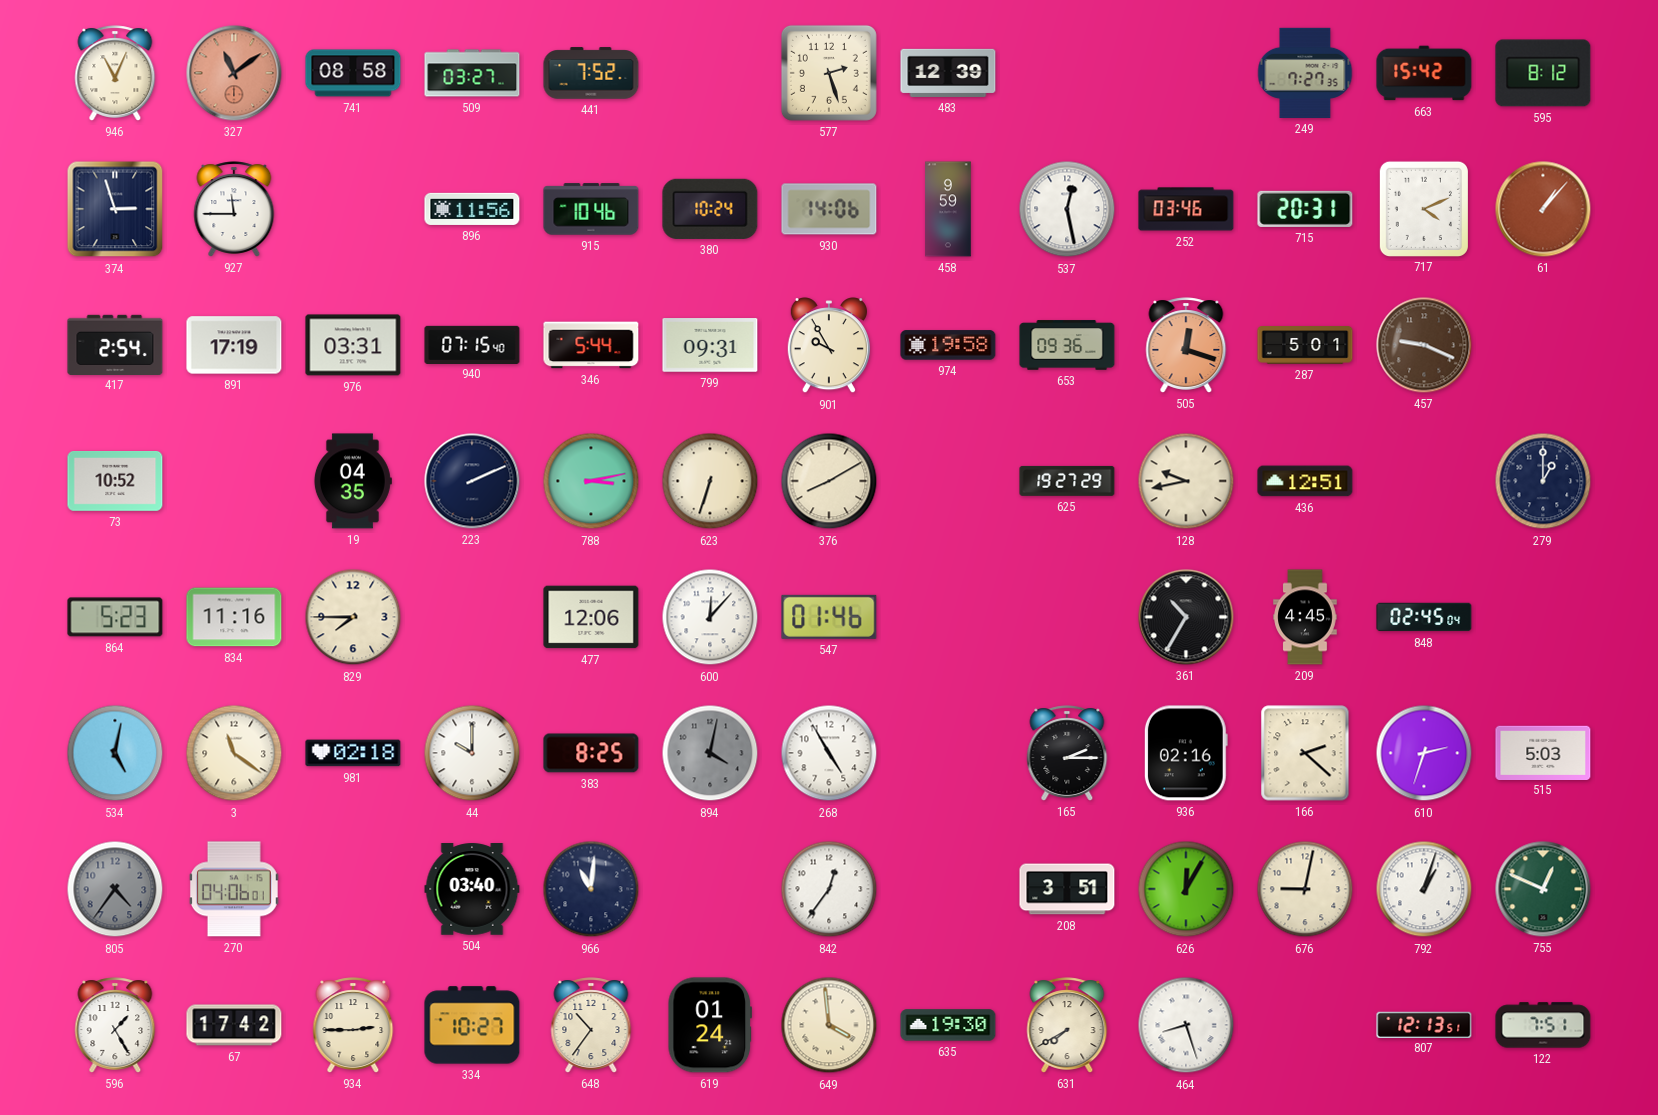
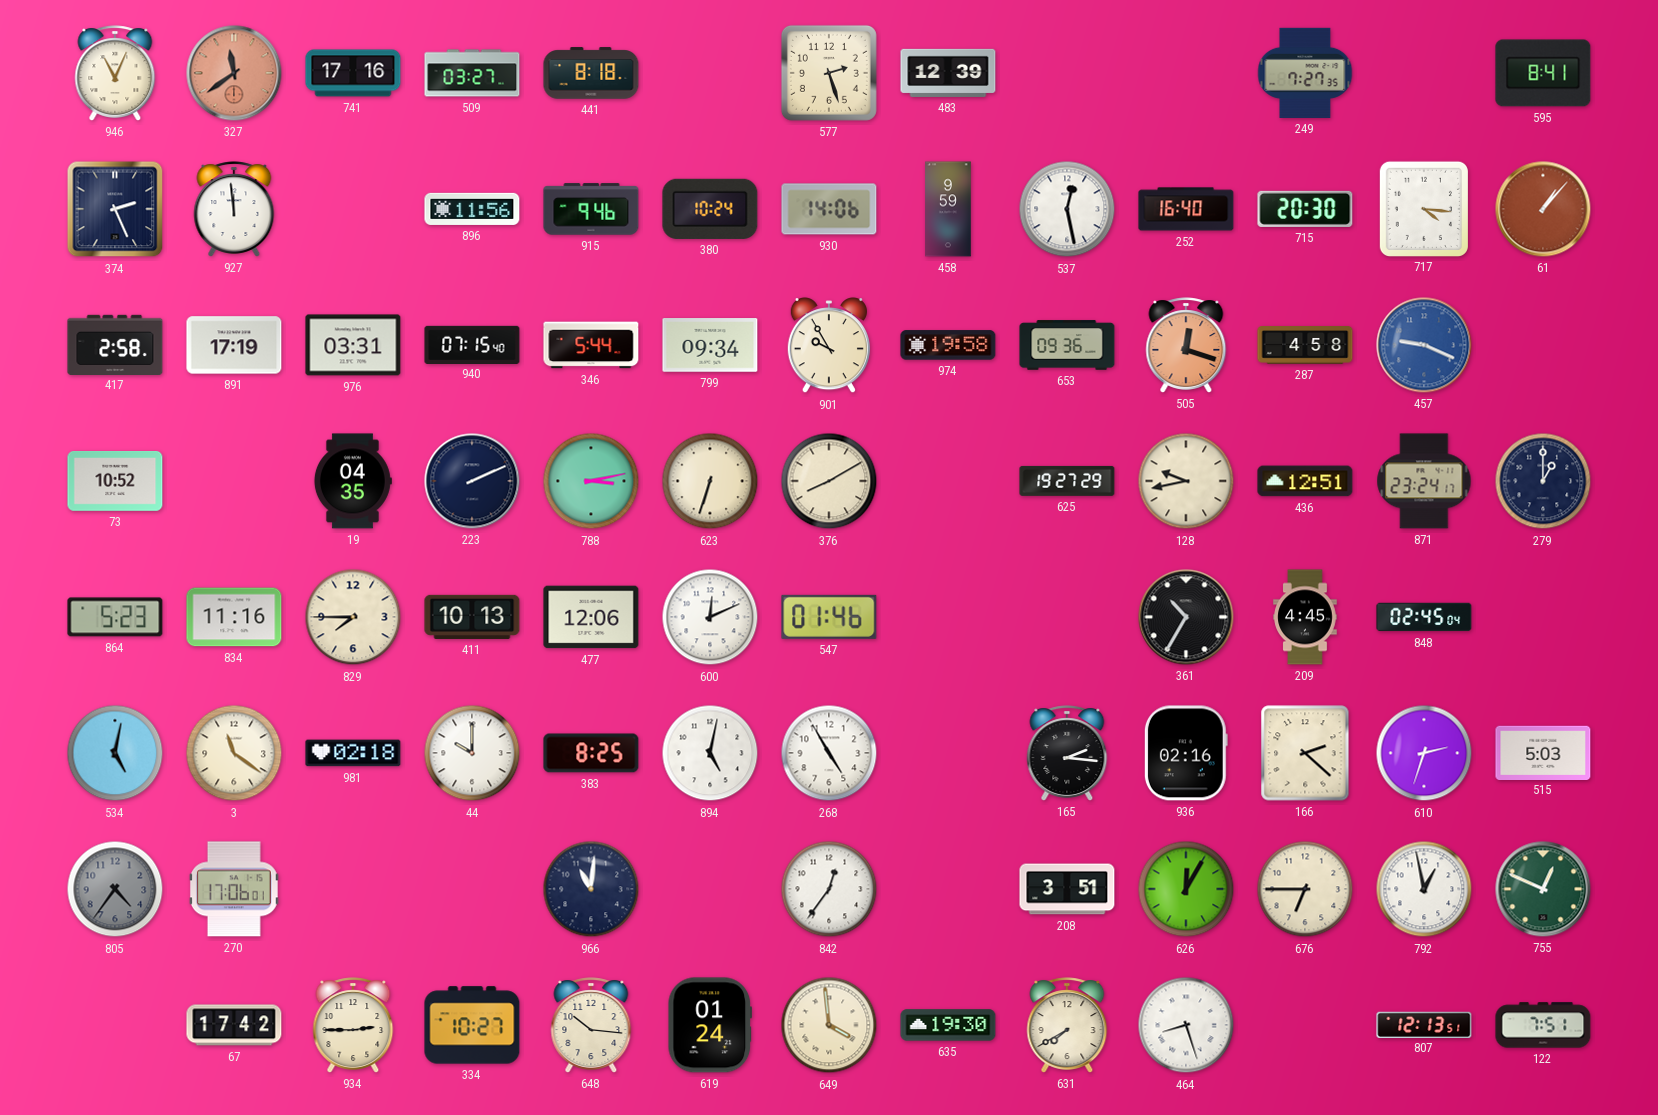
327: 11:09 -> 11:39 (234, 73)
741: 08:58 -> 17:16 (353, 73)
441: 7:52 -> 8:18 (591, 73)
663: 15:42 -> none (1424, 73)
595: 8:12 -> 8:41 (1543, 73)
374: 2:57 -> 2:26 (115, 209)
927: 11:45 -> 11:59 (234, 209)
915: 10:46 -> 9:46 (591, 209)
252: 03:46 -> 16:40 (1186, 209)
715: 20:31 -> 20:30 (1305, 209)
717: 4:11 -> 4:16 (1424, 208)
417: 2:54 -> 2:58 (115, 344)
799: 09:31 -> 09:34 (710, 345)
287: 5:01 -> 4:58 (1305, 345)
457 dial: brown -> blue (1424, 345)
871: none -> 23:24 (1424, 481)
411: none -> 10:13 (472, 617)
600: 12:07 -> 12:11 (710, 617)
894: 4:02 -> 5:02 (710, 753)
894 dial: grey -> white (710, 753)
165: 2:15 -> 2:16 (1067, 753)
270: 04:06 -> 17:06 (234, 889)
504: 03:40 -> none (472, 889)
676: 9:02 -> 6:45 (1305, 889)
792: 1:03 -> 12:58 (1424, 889)
596: 1:25 -> none (115, 1025)
648: 10:36 -> 10:16 (591, 1025)
